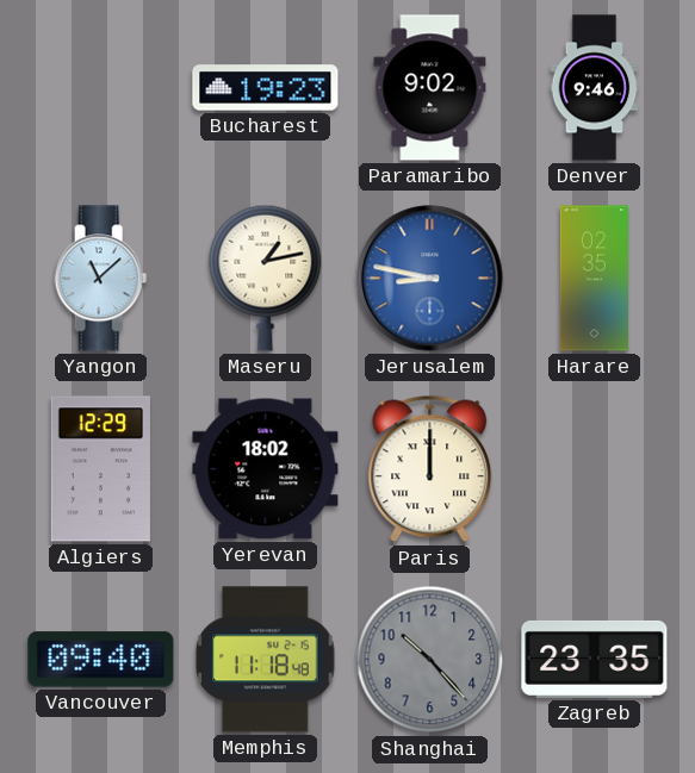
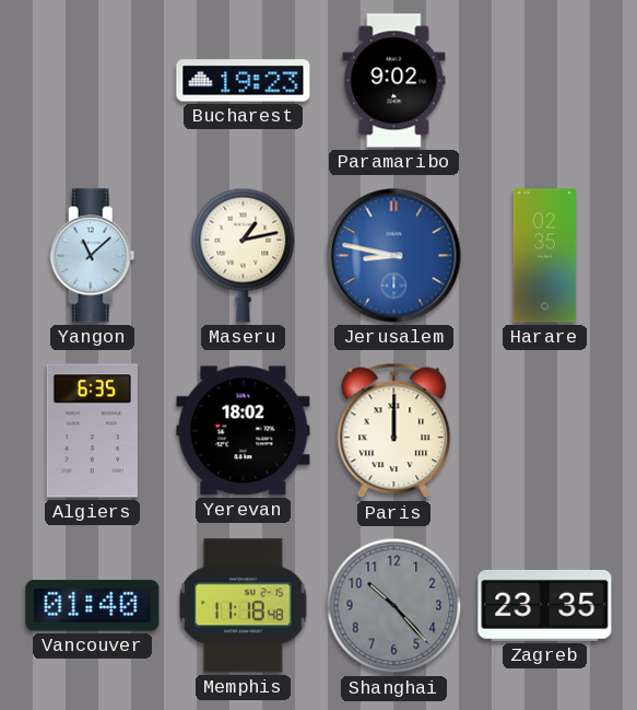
Denver: 9:46 -> none (595, 88)
Algiers: 12:29 -> 6:35 (92, 431)
Vancouver: 09:40 -> 01:40 (93, 606)
